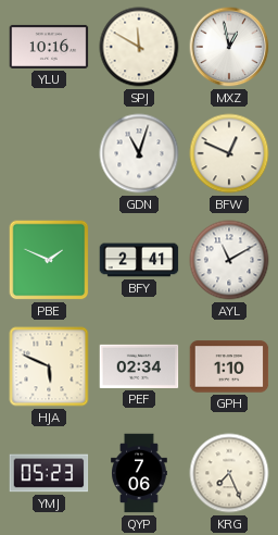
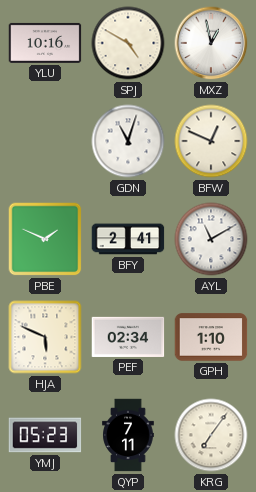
SPJ: 11:50 -> 4:50 (128, 43)
QYP: 7:06 -> 7:11 (128, 435)
KRG: 7:26 -> 7:06 (211, 435)
